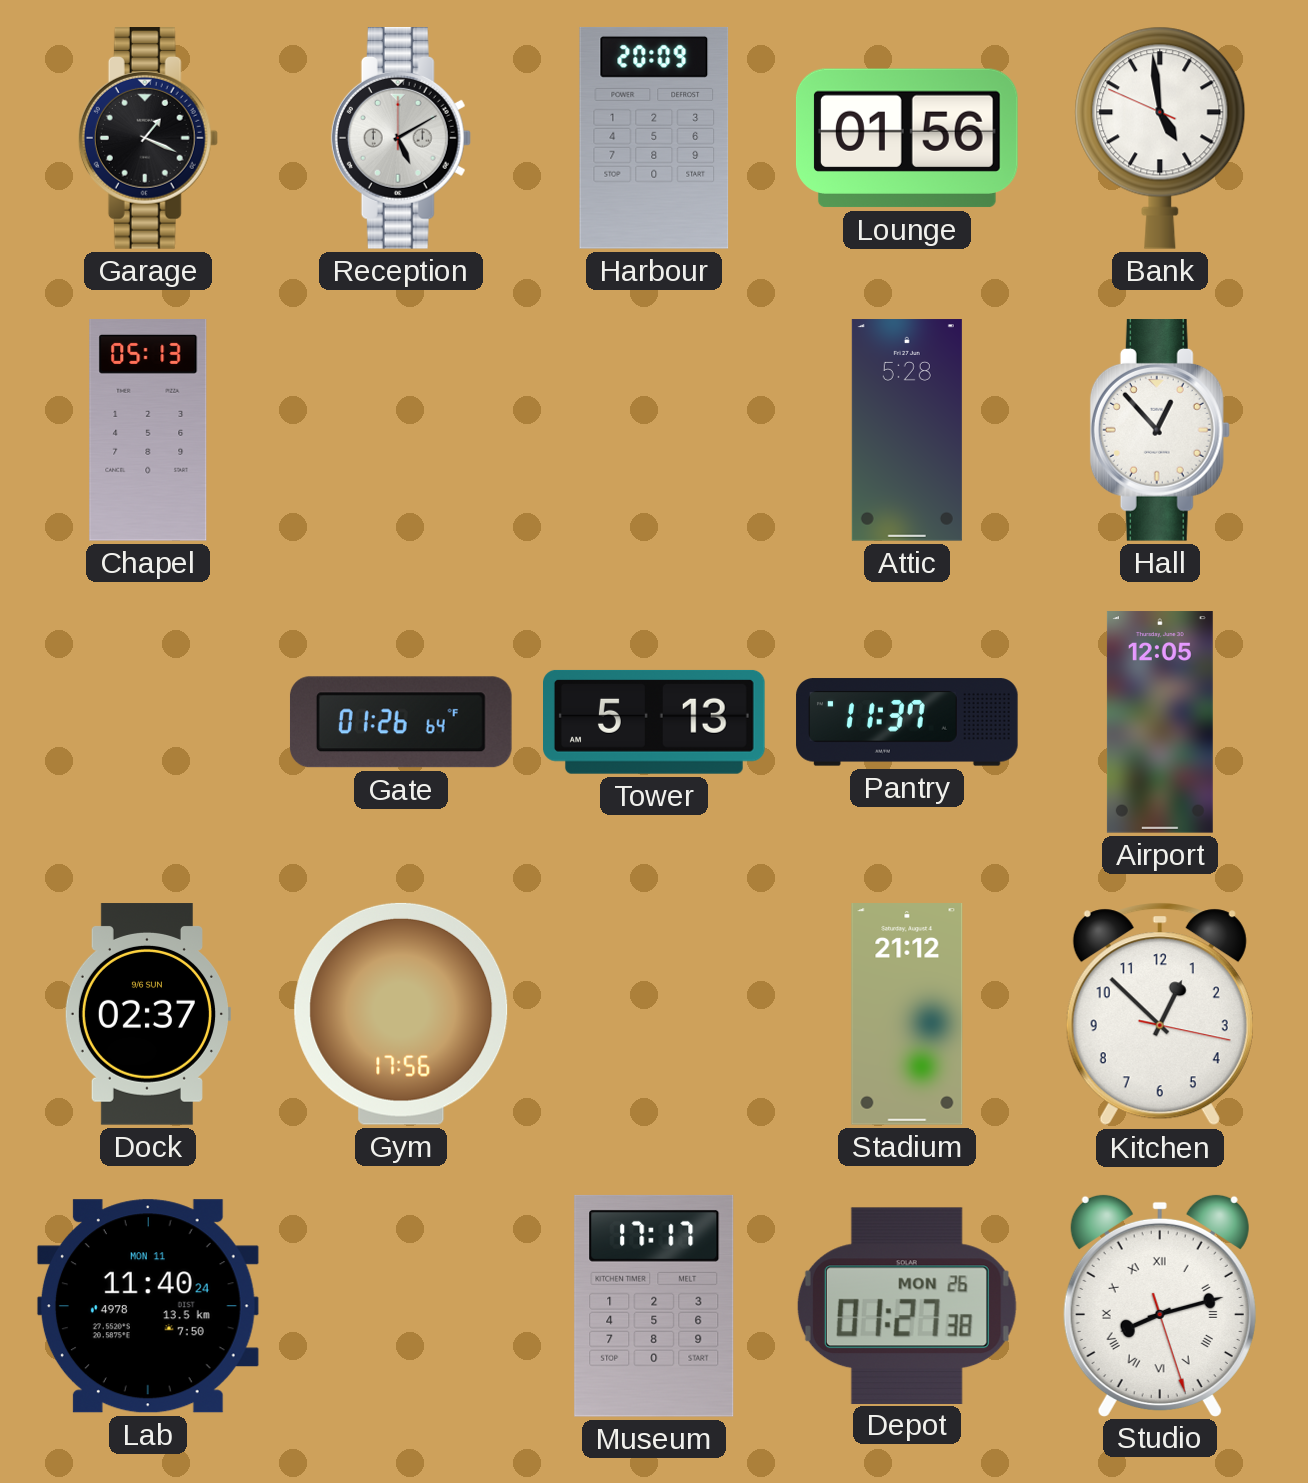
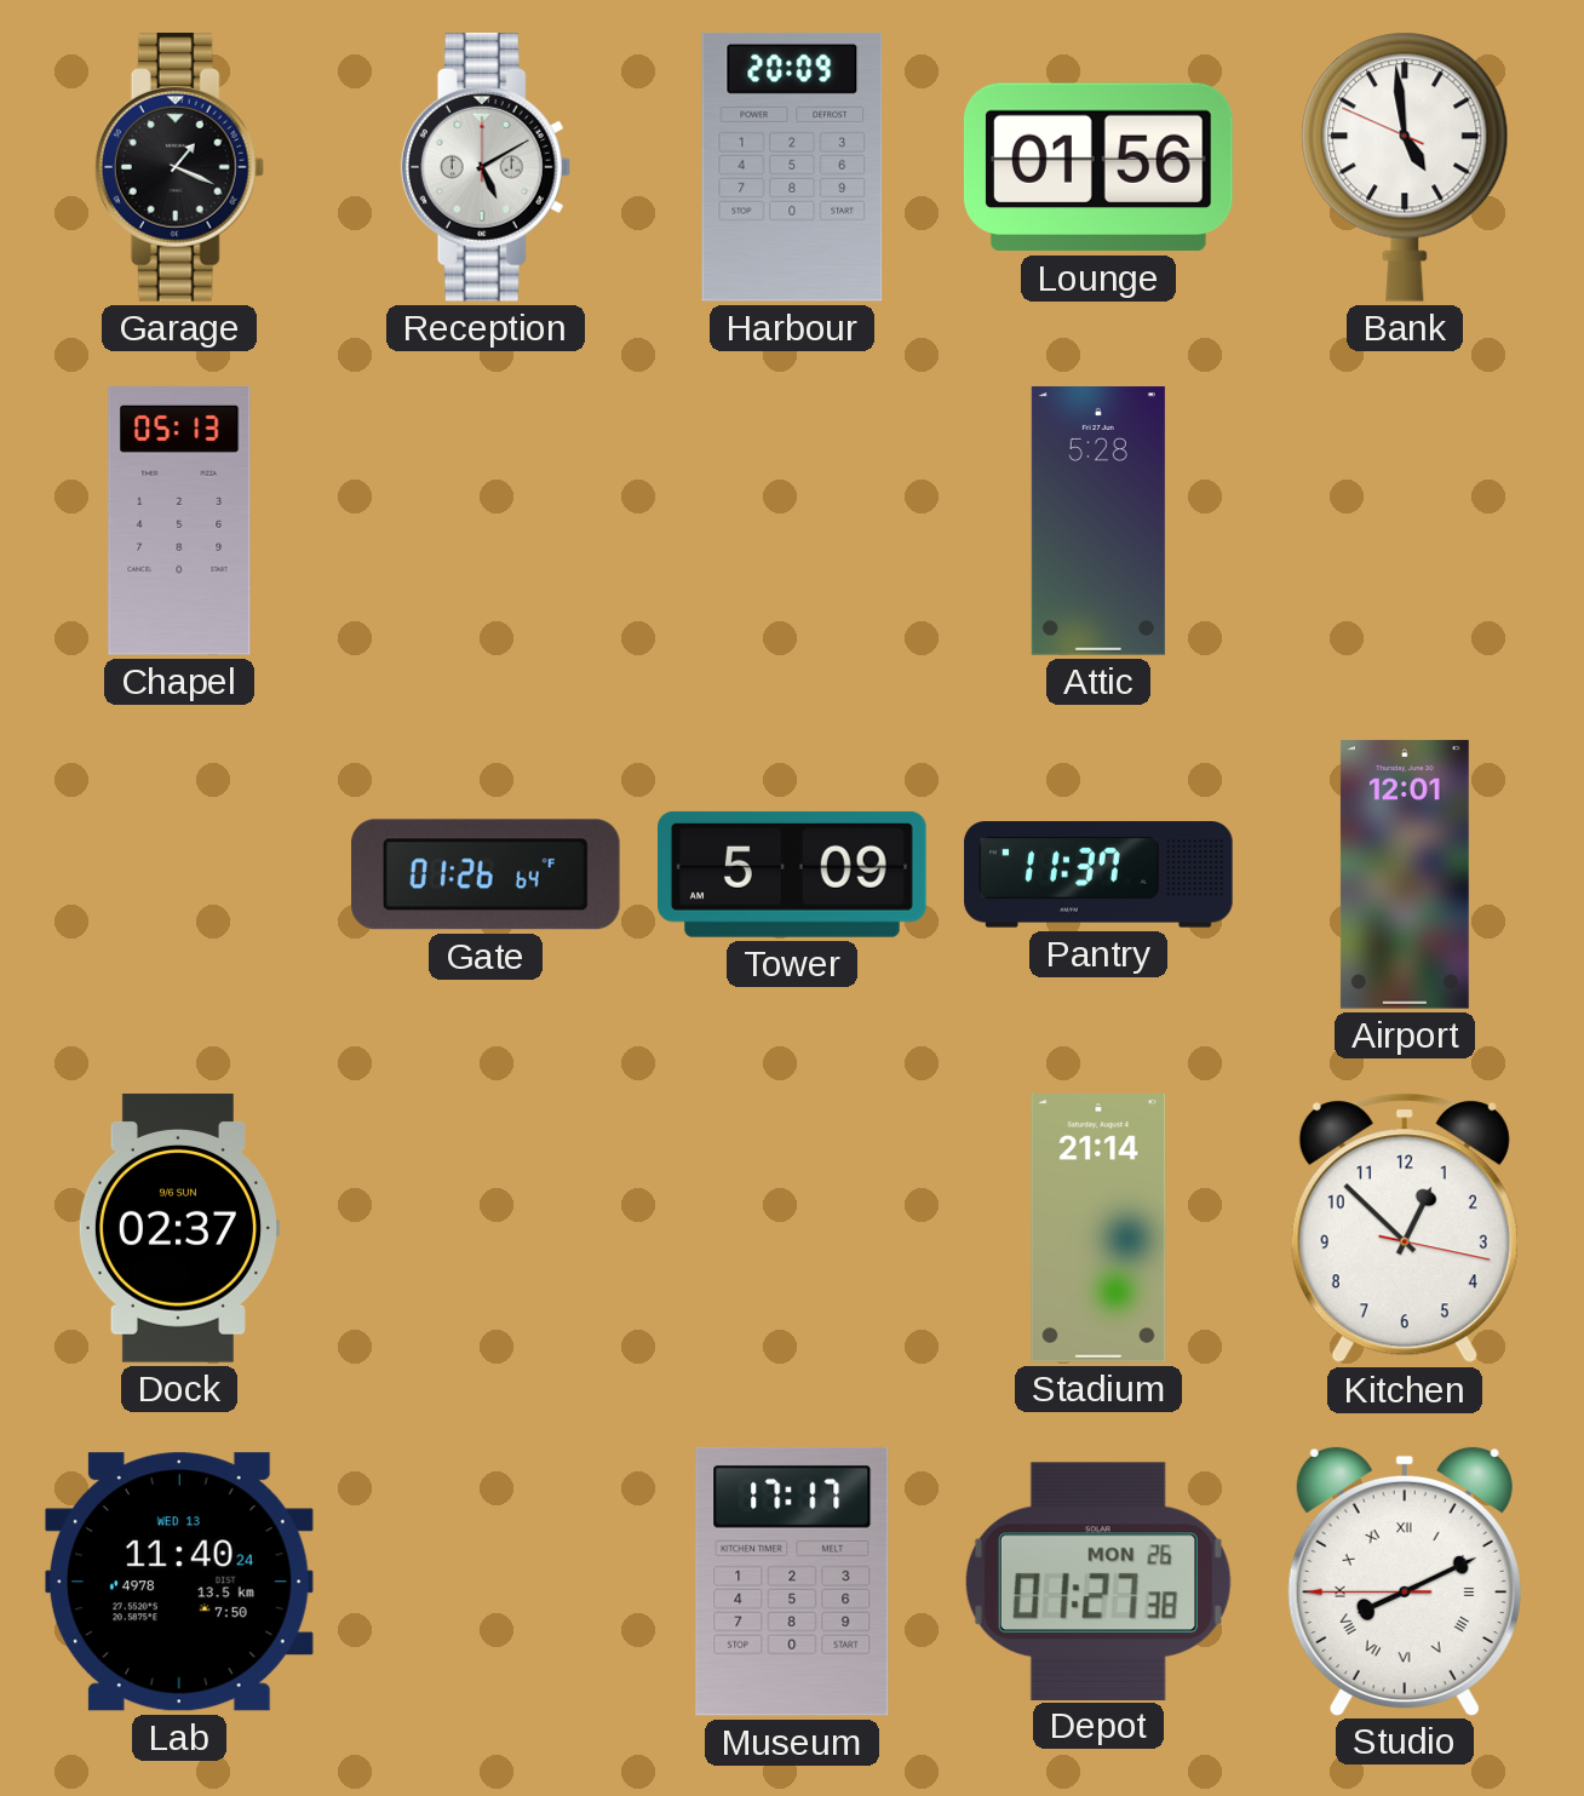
Hall: 12:53 -> none (1160, 431)
Tower: 5:13 -> 5:09 (793, 874)
Airport: 12:05 -> 12:01 (1405, 874)
Gym: 17:56 -> none (401, 1014)
Stadium: 21:12 -> 21:14 (1098, 1228)
Lab date: MON 11 -> WED 13 (179, 1582)
Studio: 8:12 -> 8:10 (1405, 1580)
